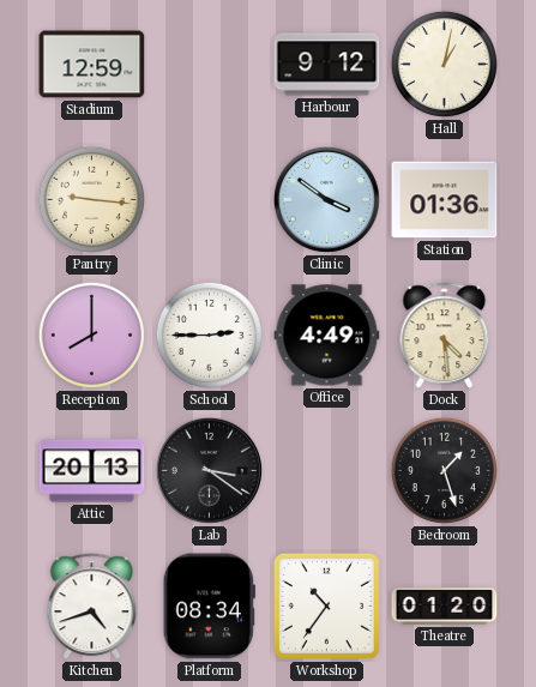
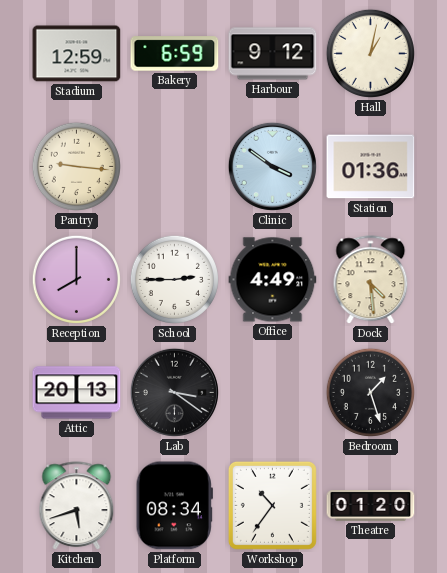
Bakery: none -> 6:59 (175, 54)
Kitchen: 4:42 -> 5:42 (77, 506)
